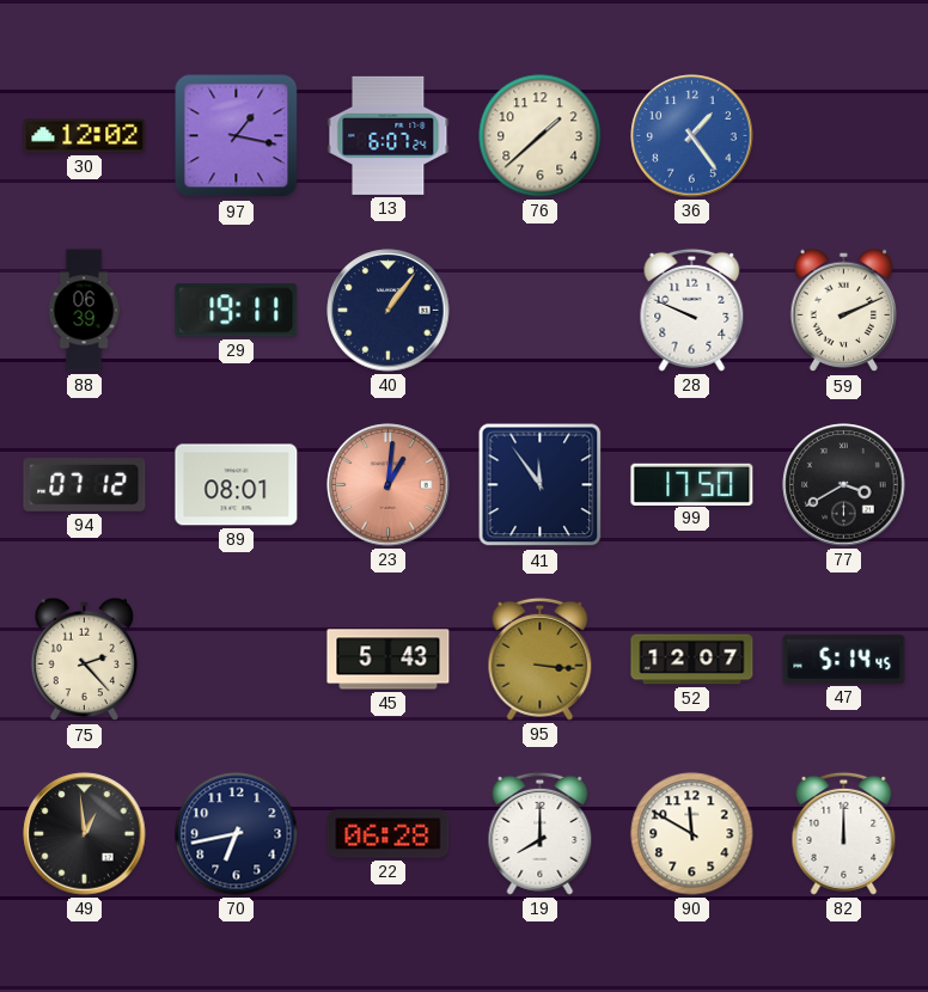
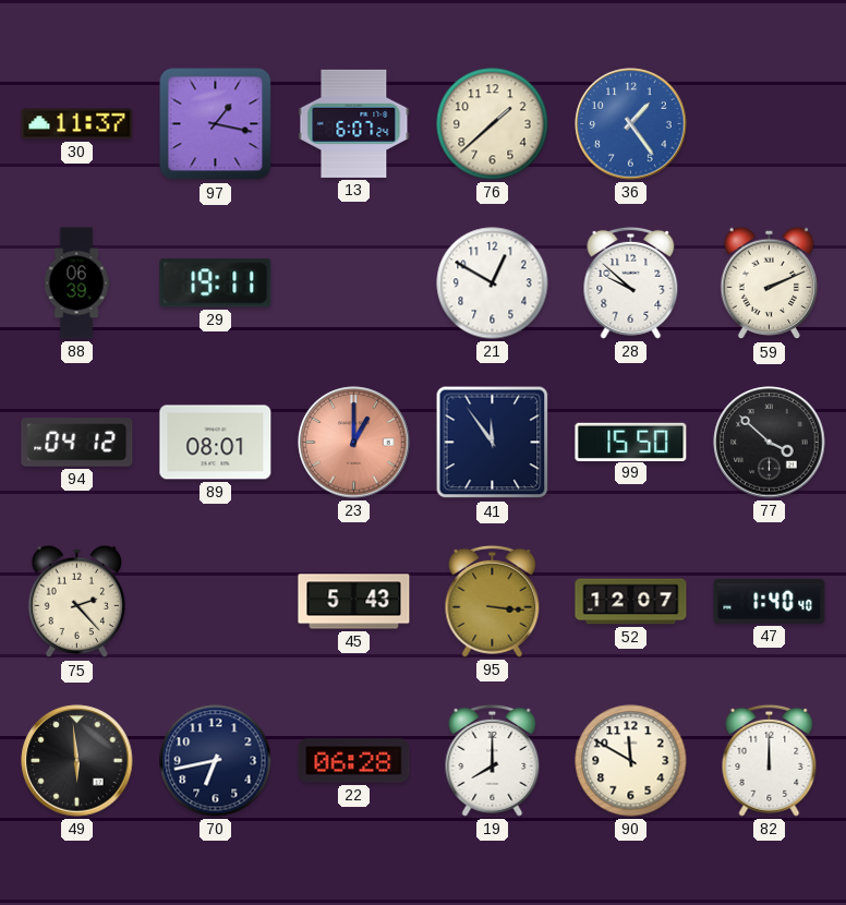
30: 12:02 -> 11:37 (77, 124)
40: 1:06 -> none (389, 311)
21: none -> 12:50 (493, 283)
28: 9:49 -> 9:52 (631, 282)
94: 07:12 -> 04:12 (77, 443)
23: 1:01 -> 1:00 (354, 443)
99: 17:50 -> 15:50 (631, 442)
77: 3:40 -> 3:52 (770, 443)
47: 5:14 -> 1:40 (770, 601)
49: 12:59 -> 5:59 (77, 761)
